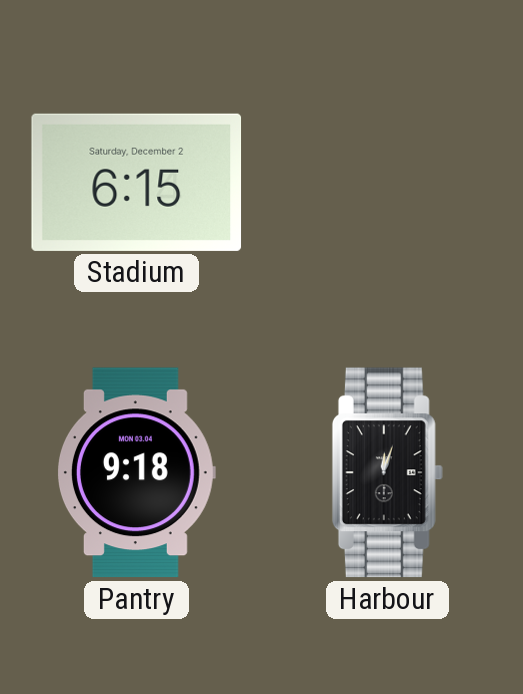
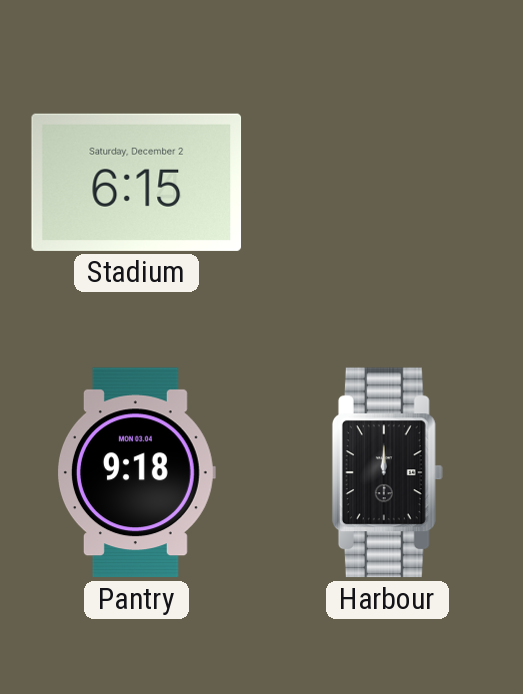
Harbour: 12:03 -> 12:00 (387, 473)
